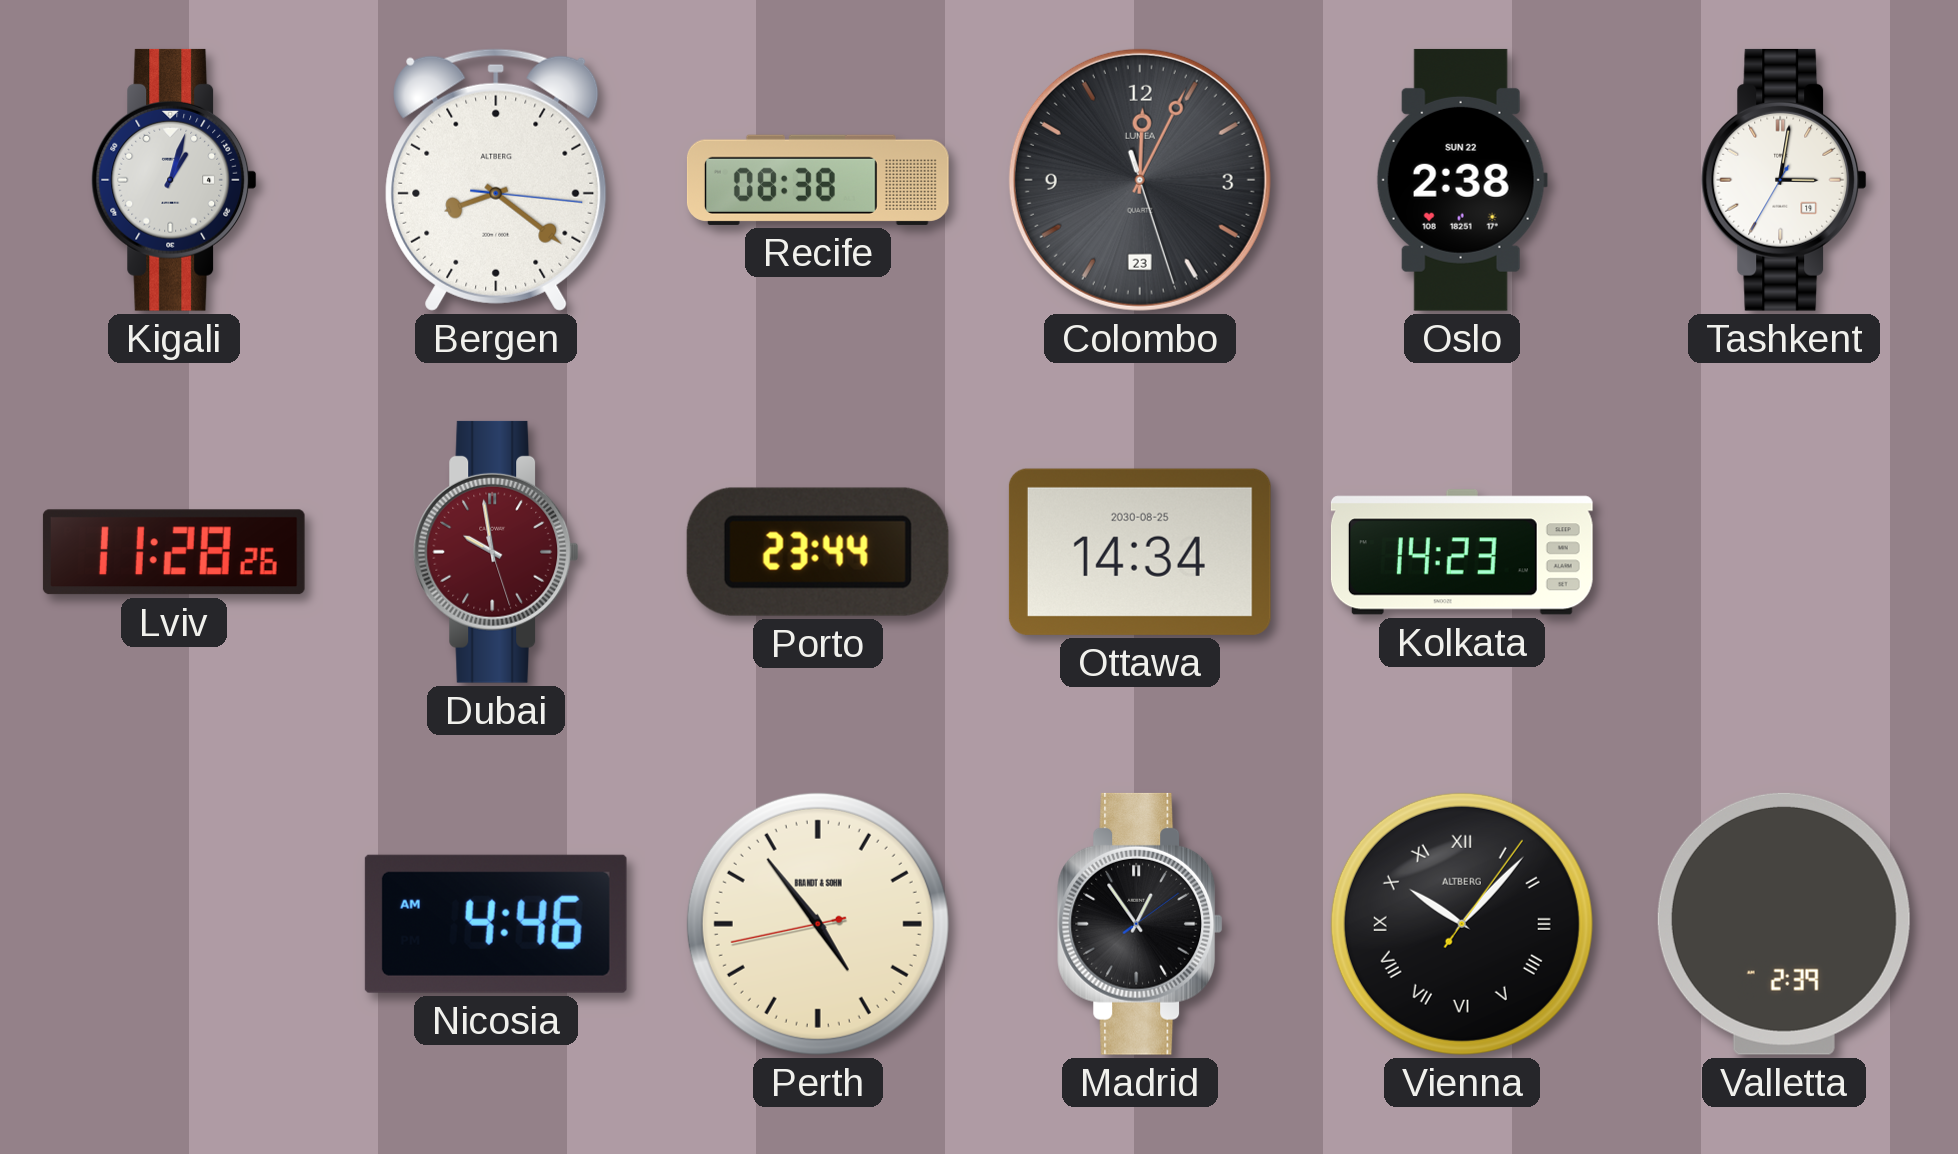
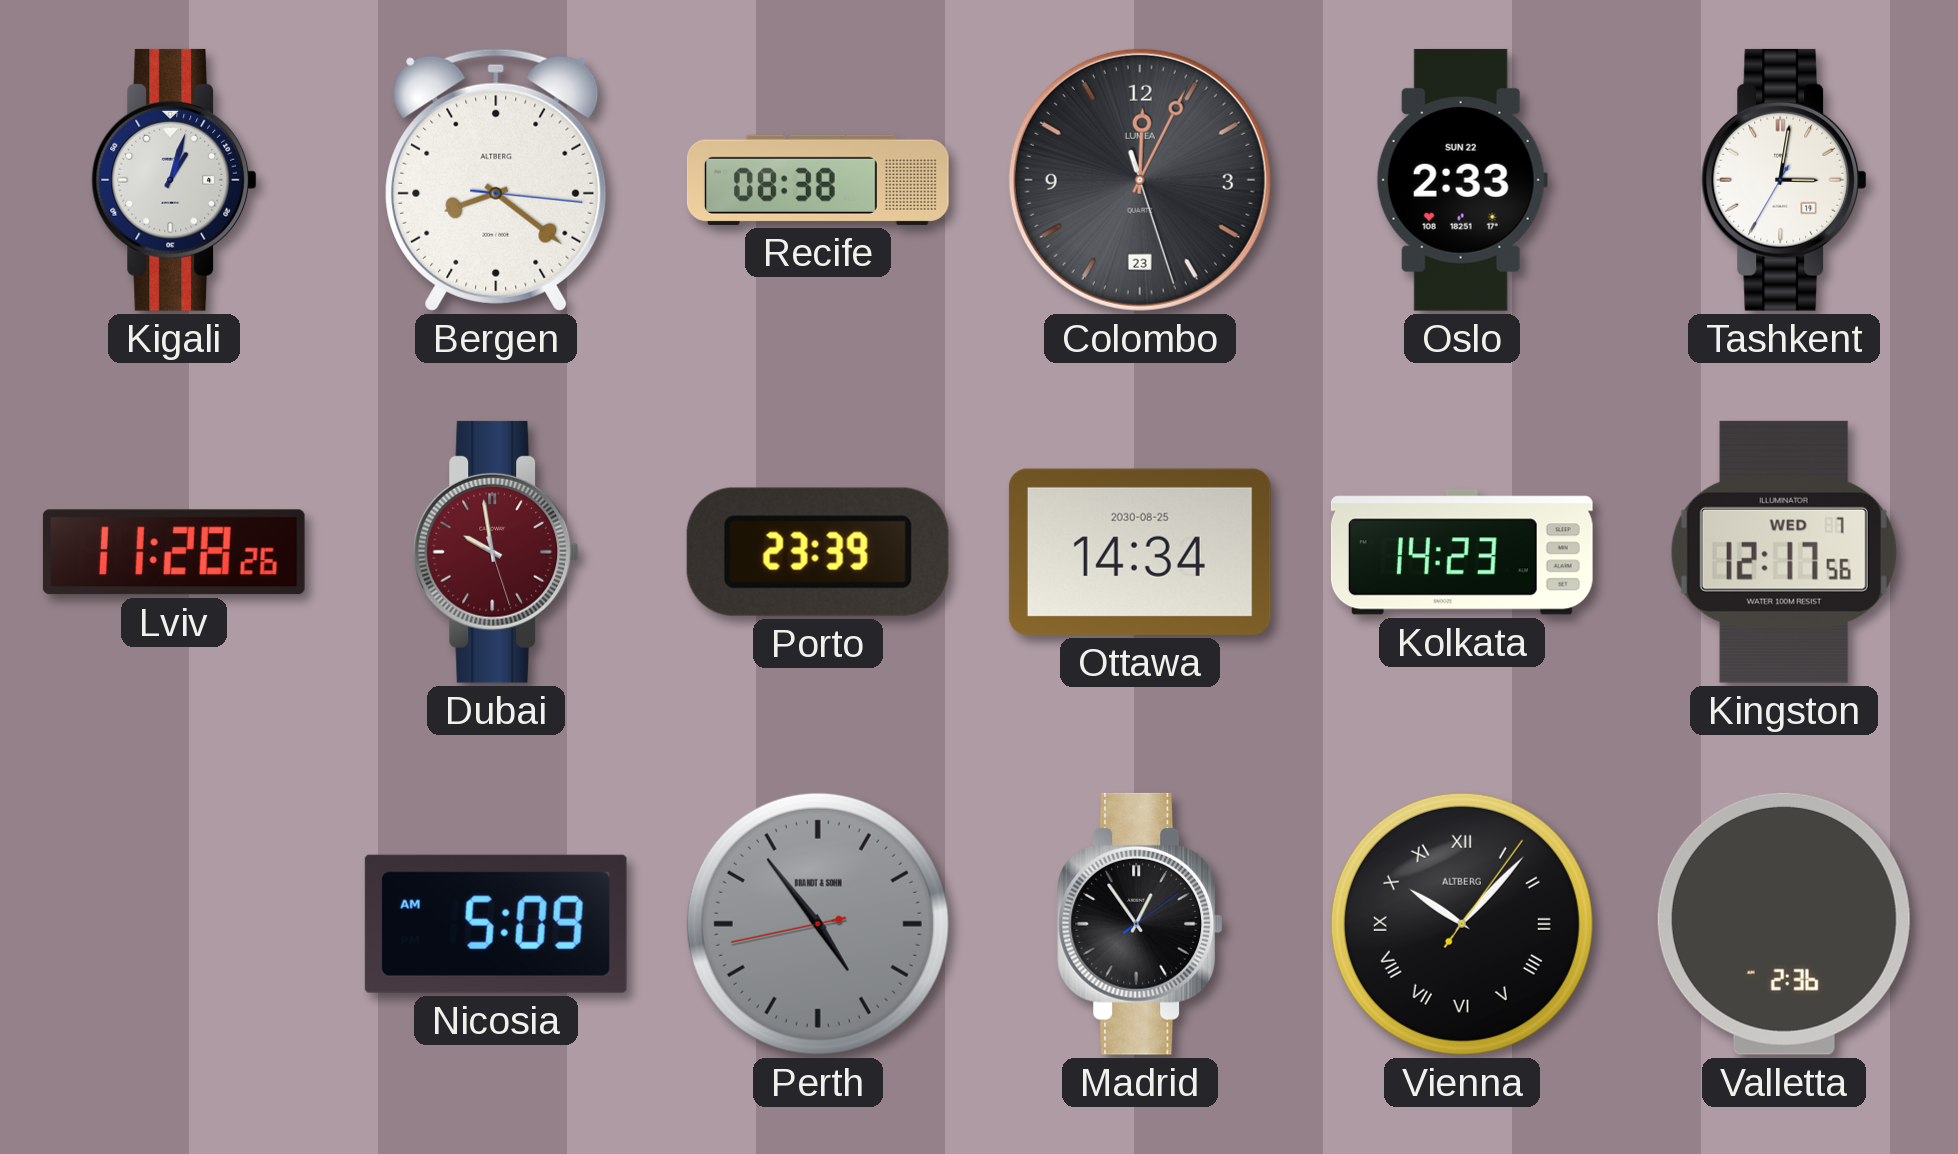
Oslo: 2:38 -> 2:33 (1462, 180)
Porto: 23:44 -> 23:39 (818, 552)
Kingston: none -> 12:17 (1784, 552)
Nicosia: 4:46 -> 5:09 (496, 924)
Perth dial: cream -> grey (818, 924)
Valletta: 2:39 -> 2:36 (1784, 924)
